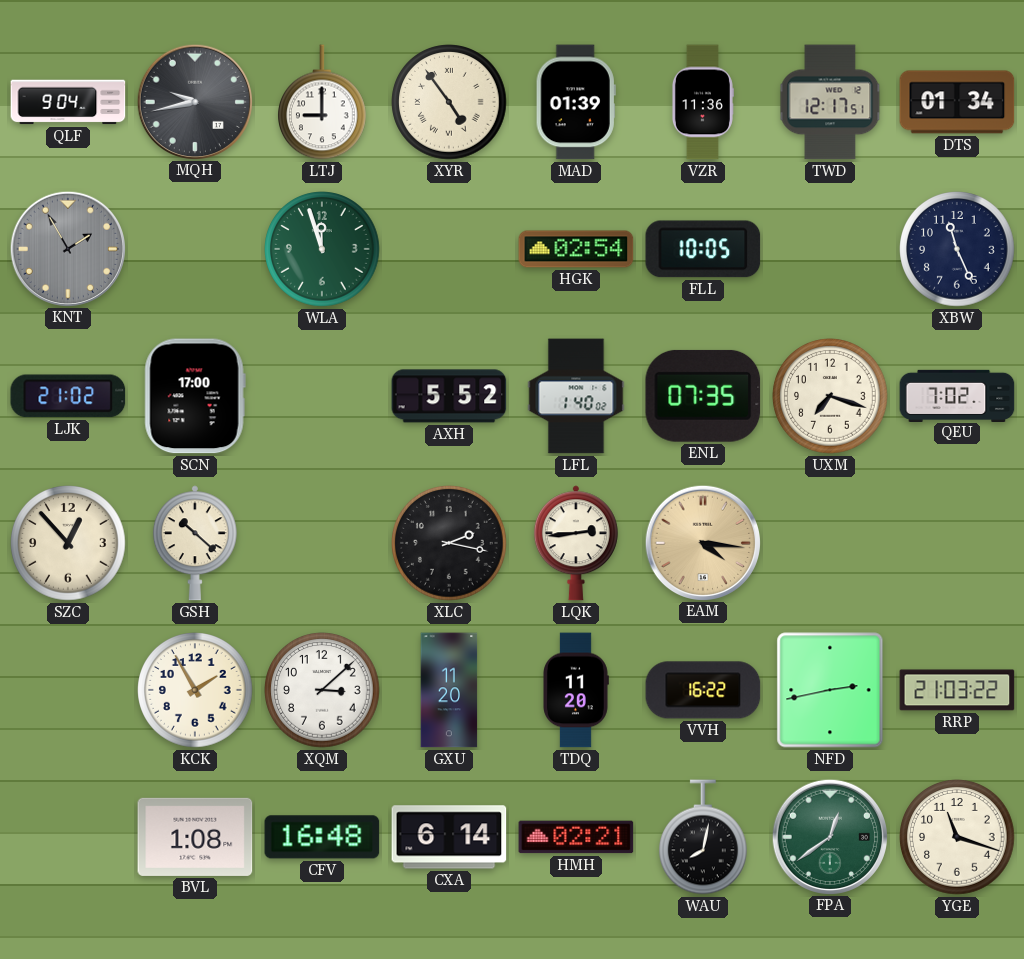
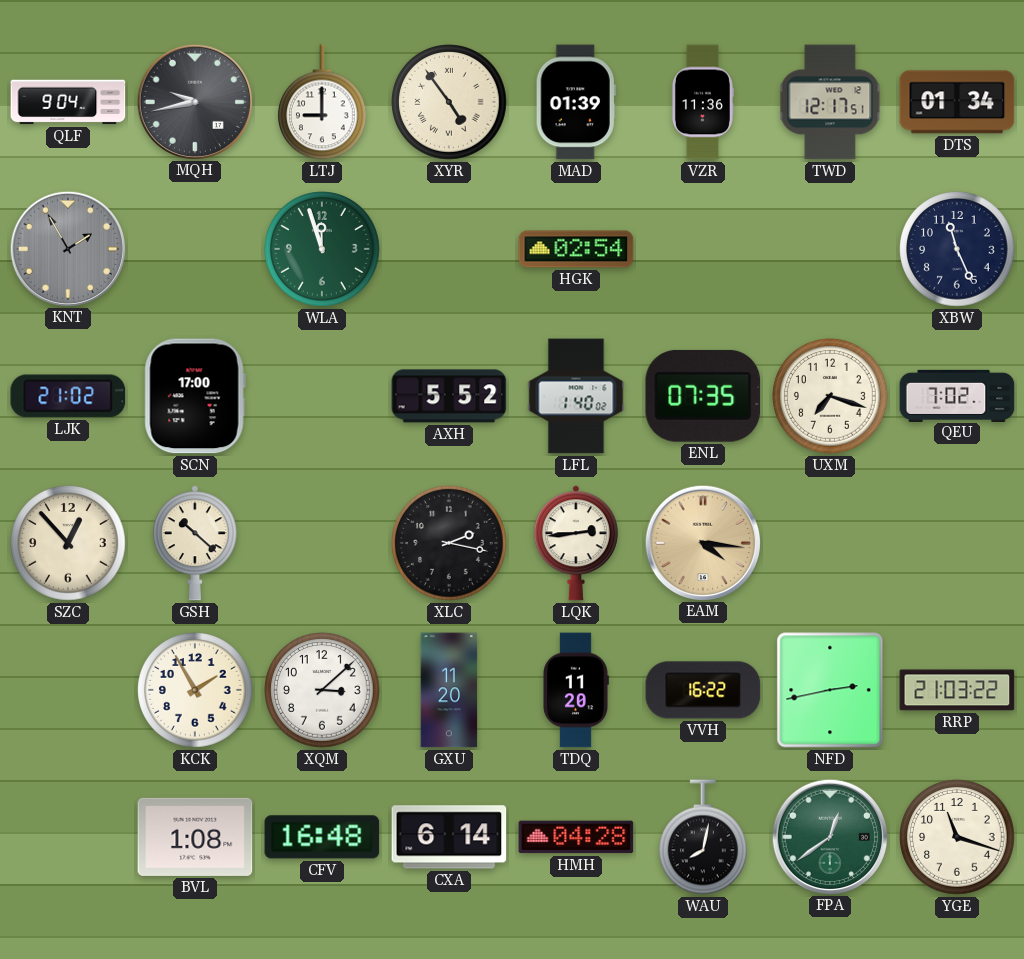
FLL: 10:05 -> none (703, 249)
HMH: 02:21 -> 04:28 (576, 837)
